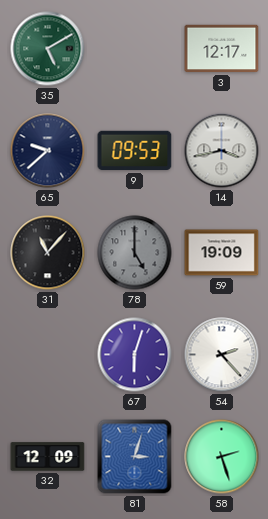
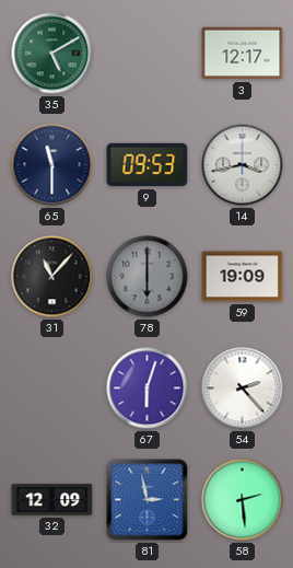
65: 9:38 -> 11:30 (52, 165)
78: 5:00 -> 6:00 (148, 277)
81: 3:03 -> 2:58 (148, 500)
58: 2:27 -> 2:29 (243, 500)
